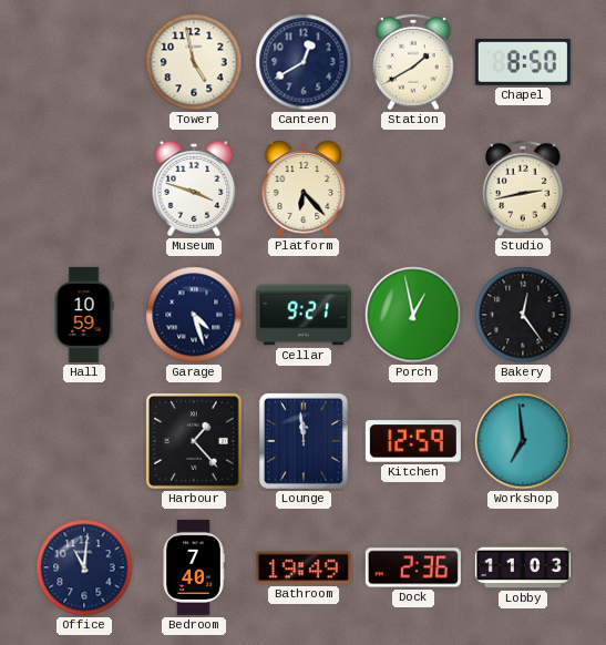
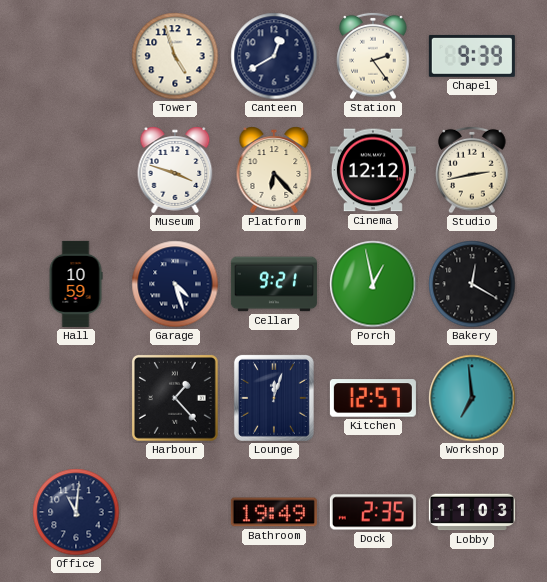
Tower: 4:58 -> 4:57 (175, 56)
Station: 1:40 -> 2:24 (373, 56)
Chapel: 8:50 -> 9:39 (472, 56)
Cinema: none -> 12:12 (373, 170)
Bakery: 12:24 -> 12:20 (472, 284)
Lounge: 11:59 -> 12:03 (274, 398)
Kitchen: 12:59 -> 12:57 (373, 398)
Bedroom: 7:40 -> none (194, 567)
Dock: 2:36 -> 2:35 (373, 512)
